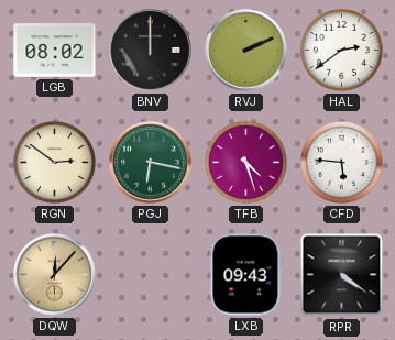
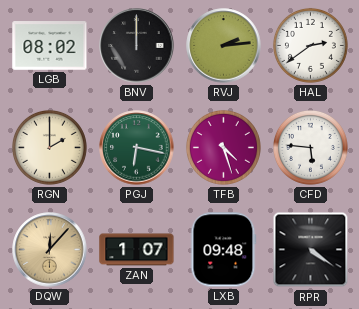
RVJ: 2:11 -> 2:14 (224, 46)
RGN: 2:51 -> 2:00 (49, 147)
ZAN: none -> 1:07 (137, 250)
LXB: 09:43 -> 09:48 (224, 250)
